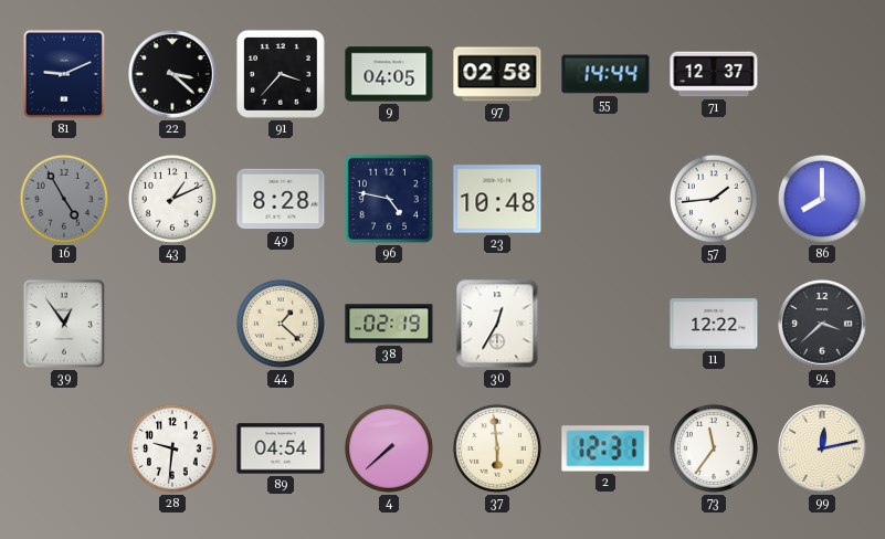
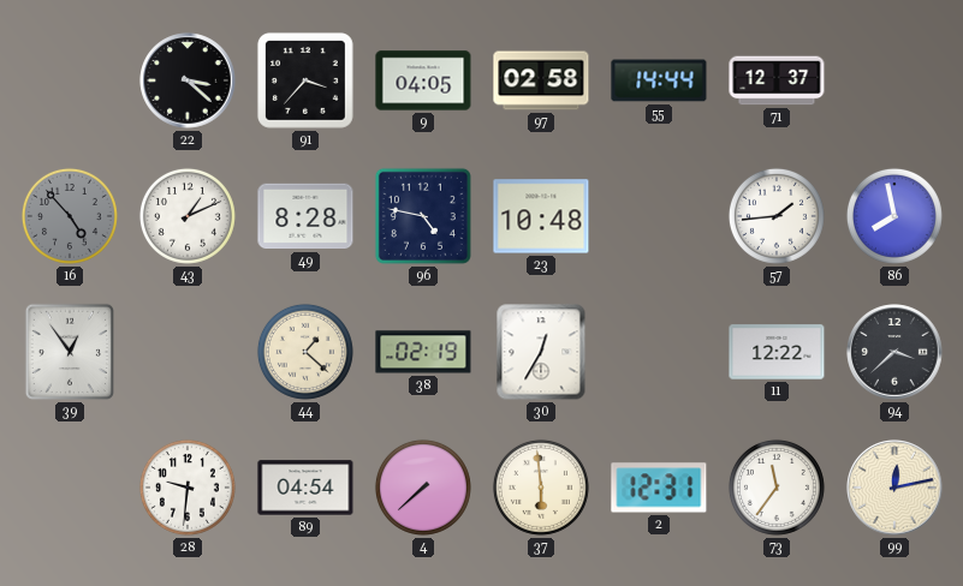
81: 9:11 -> none (64, 74)
16: 4:55 -> 4:53 (70, 216)
86: 8:00 -> 7:58 (894, 216)
